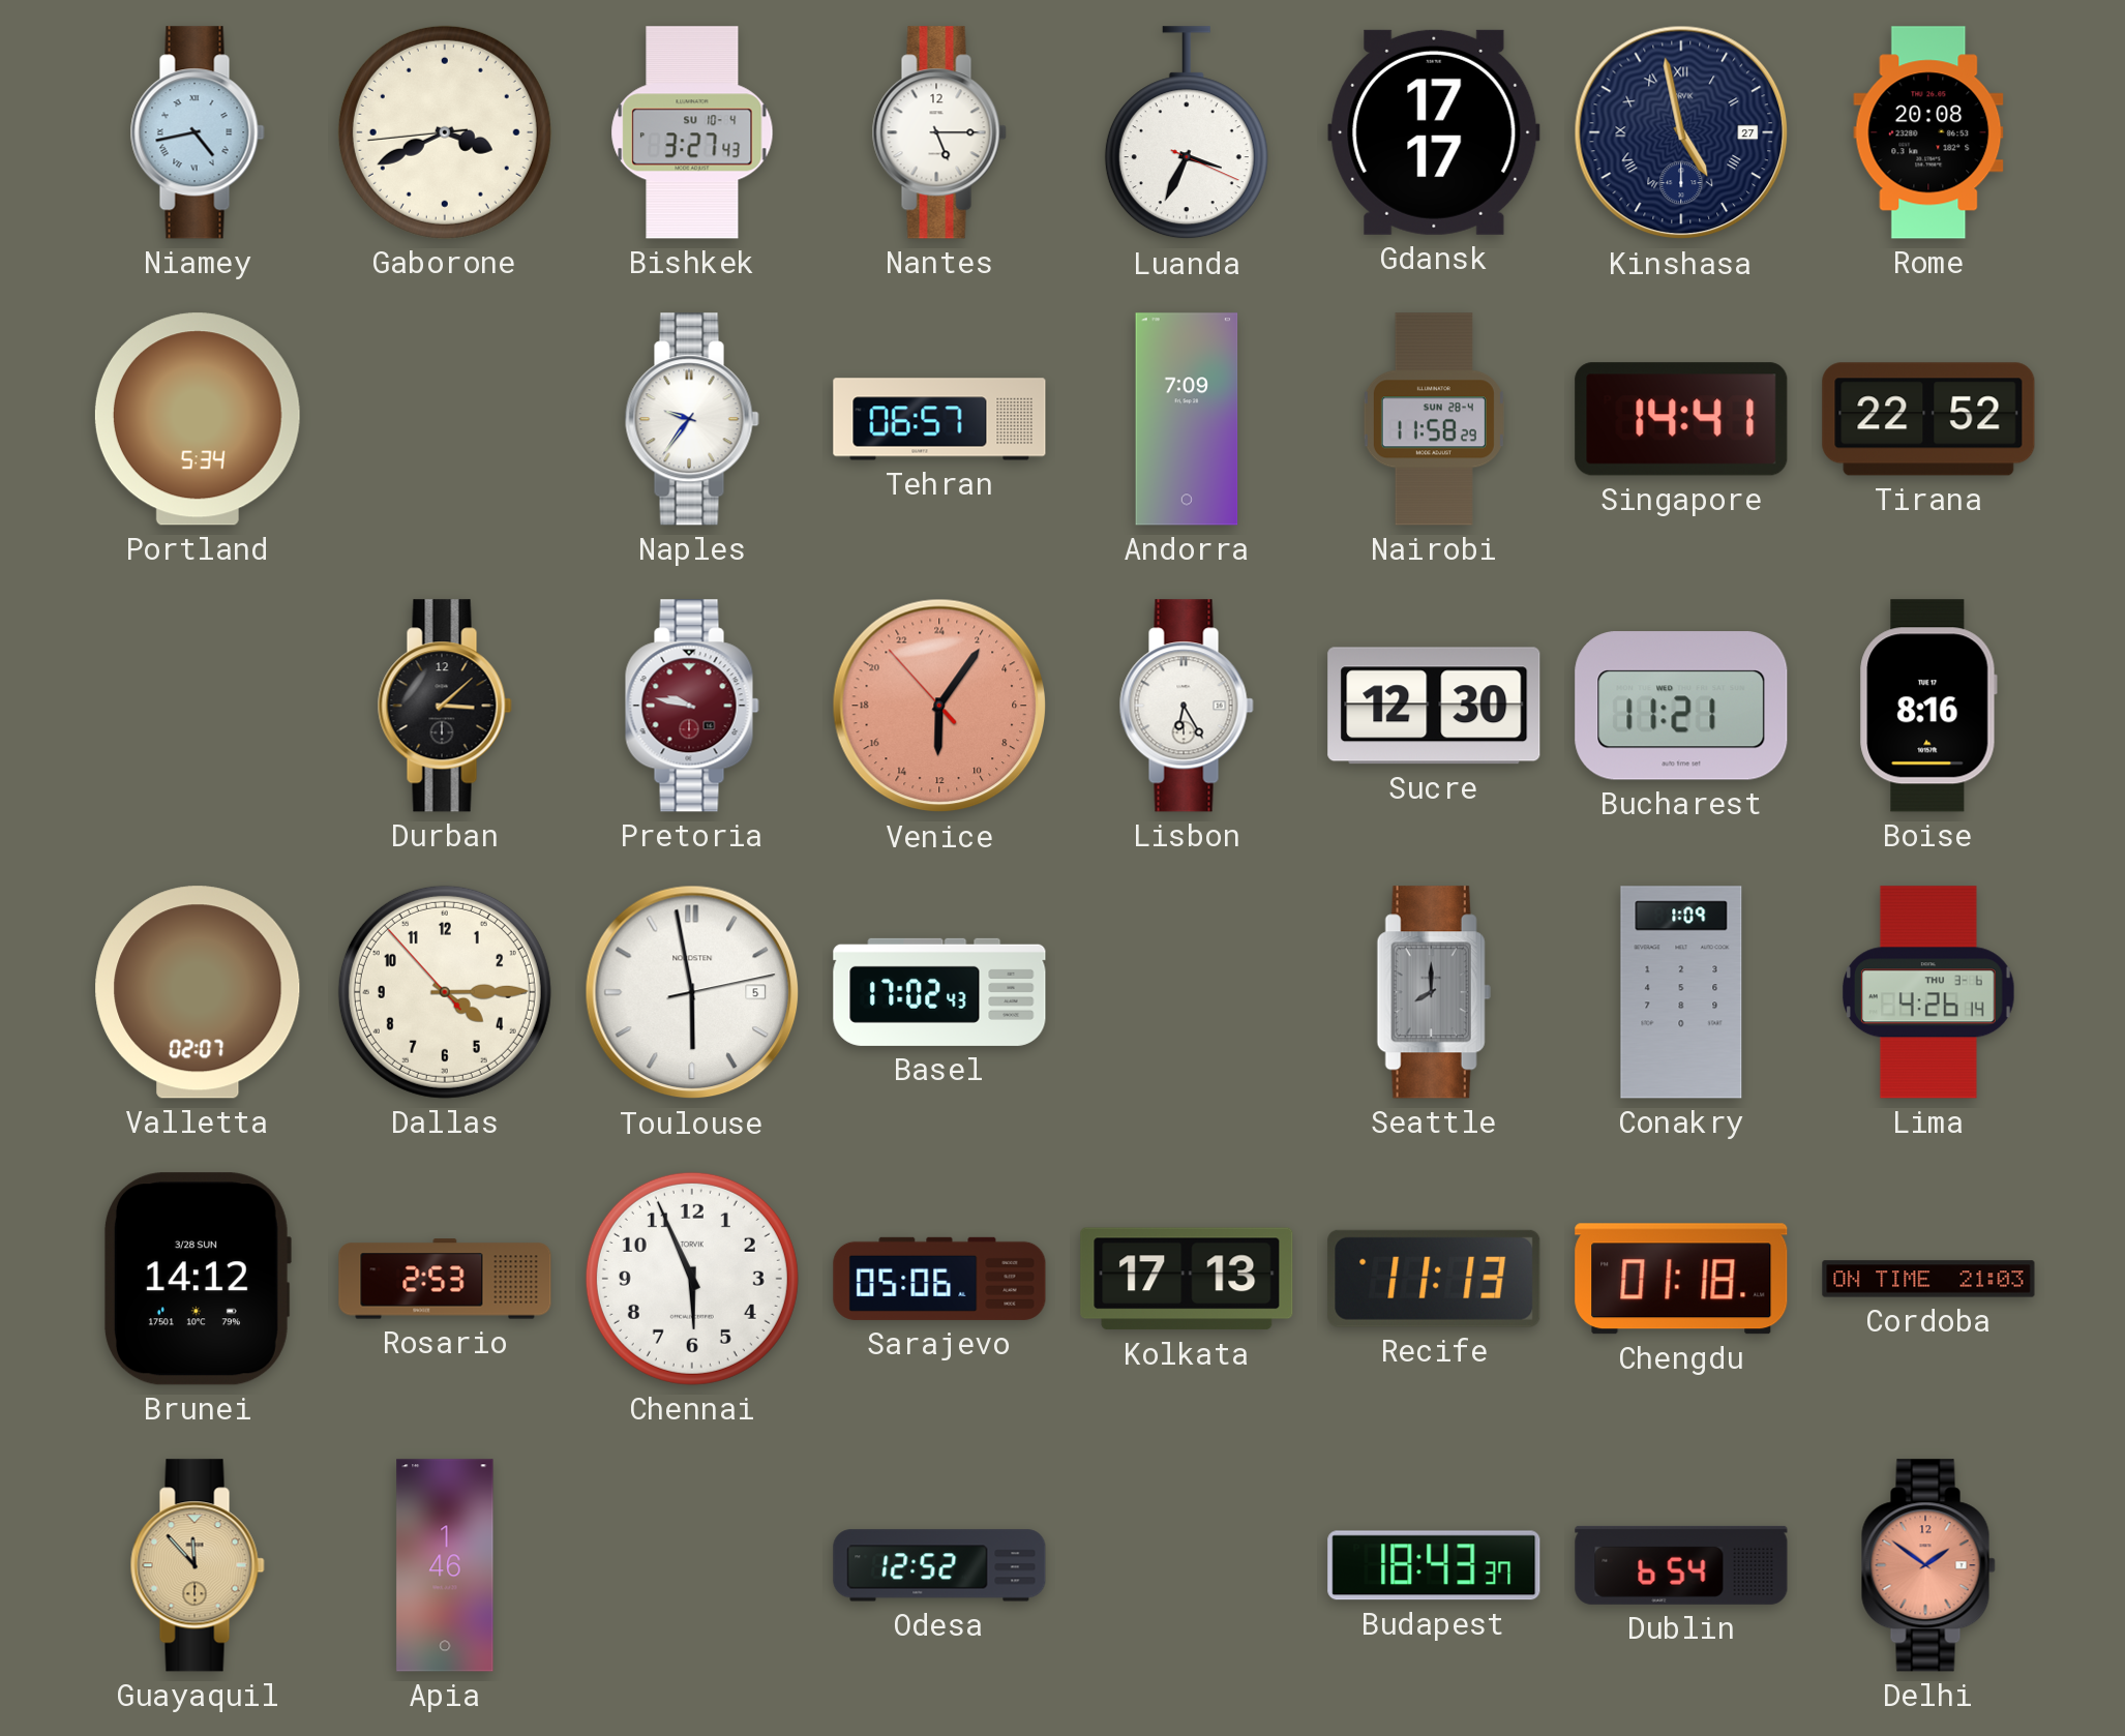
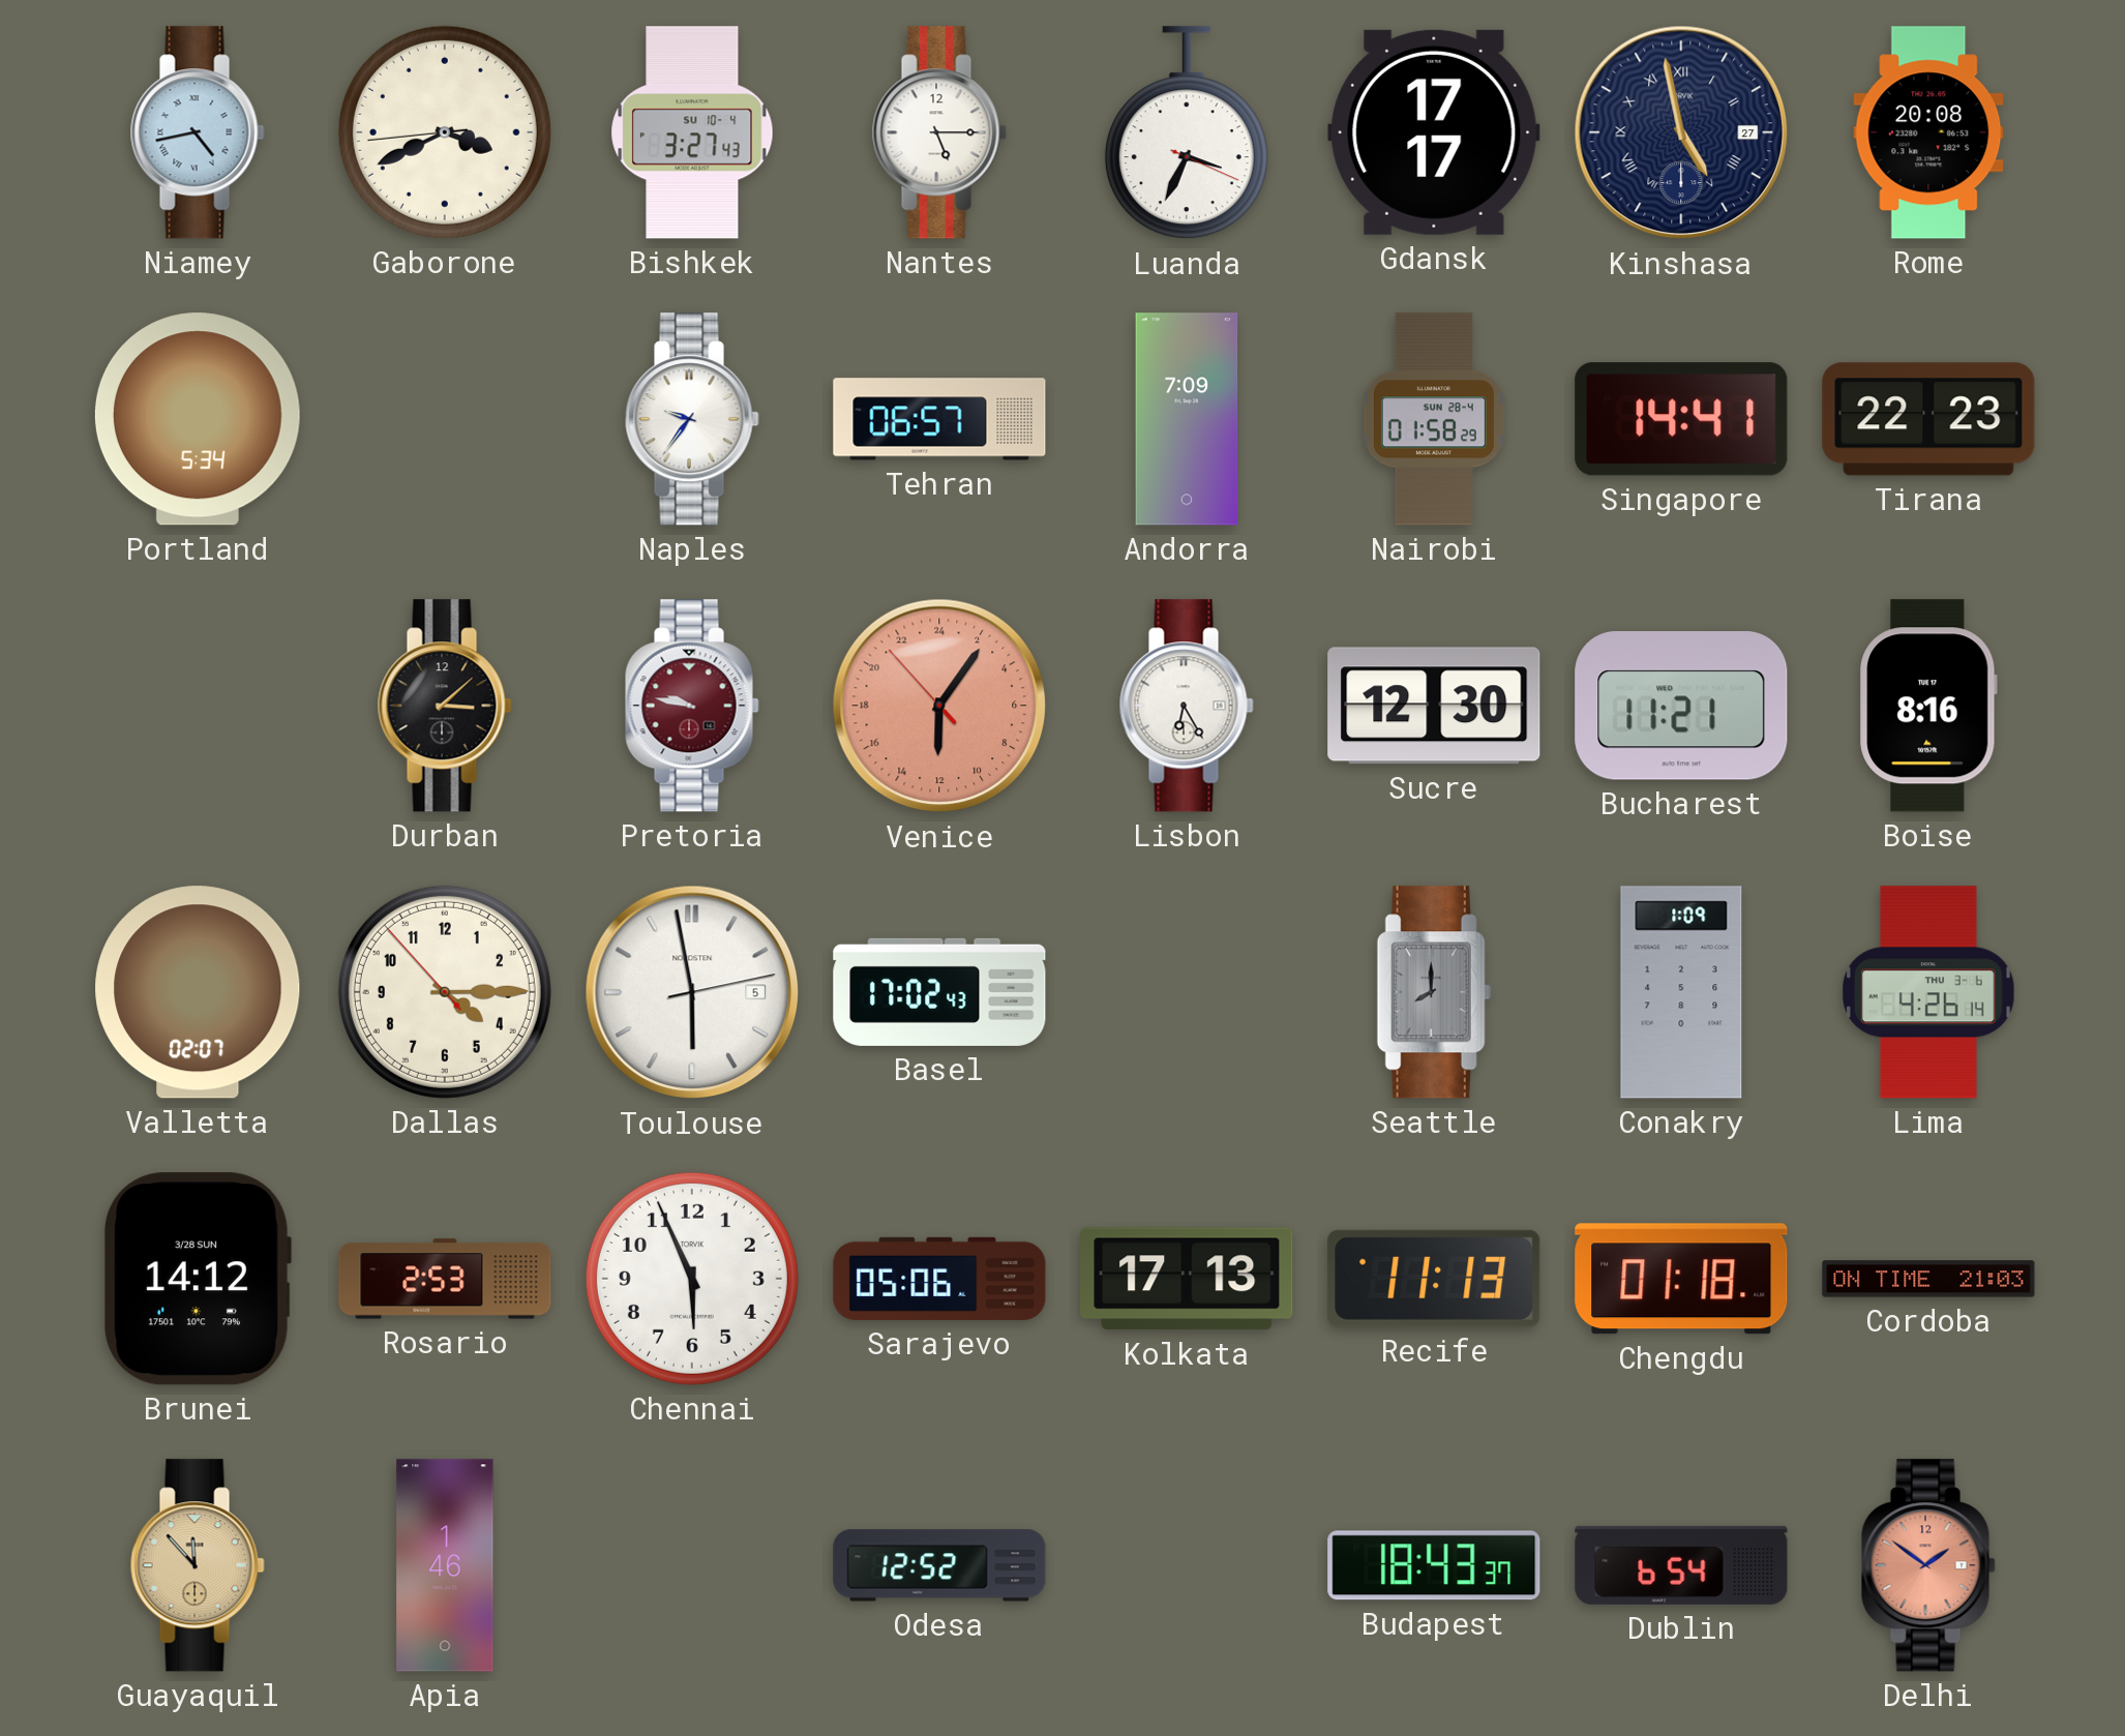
Nairobi: 11:58 -> 01:58 (1434, 419)
Tirana: 22:52 -> 22:23 (1928, 419)
